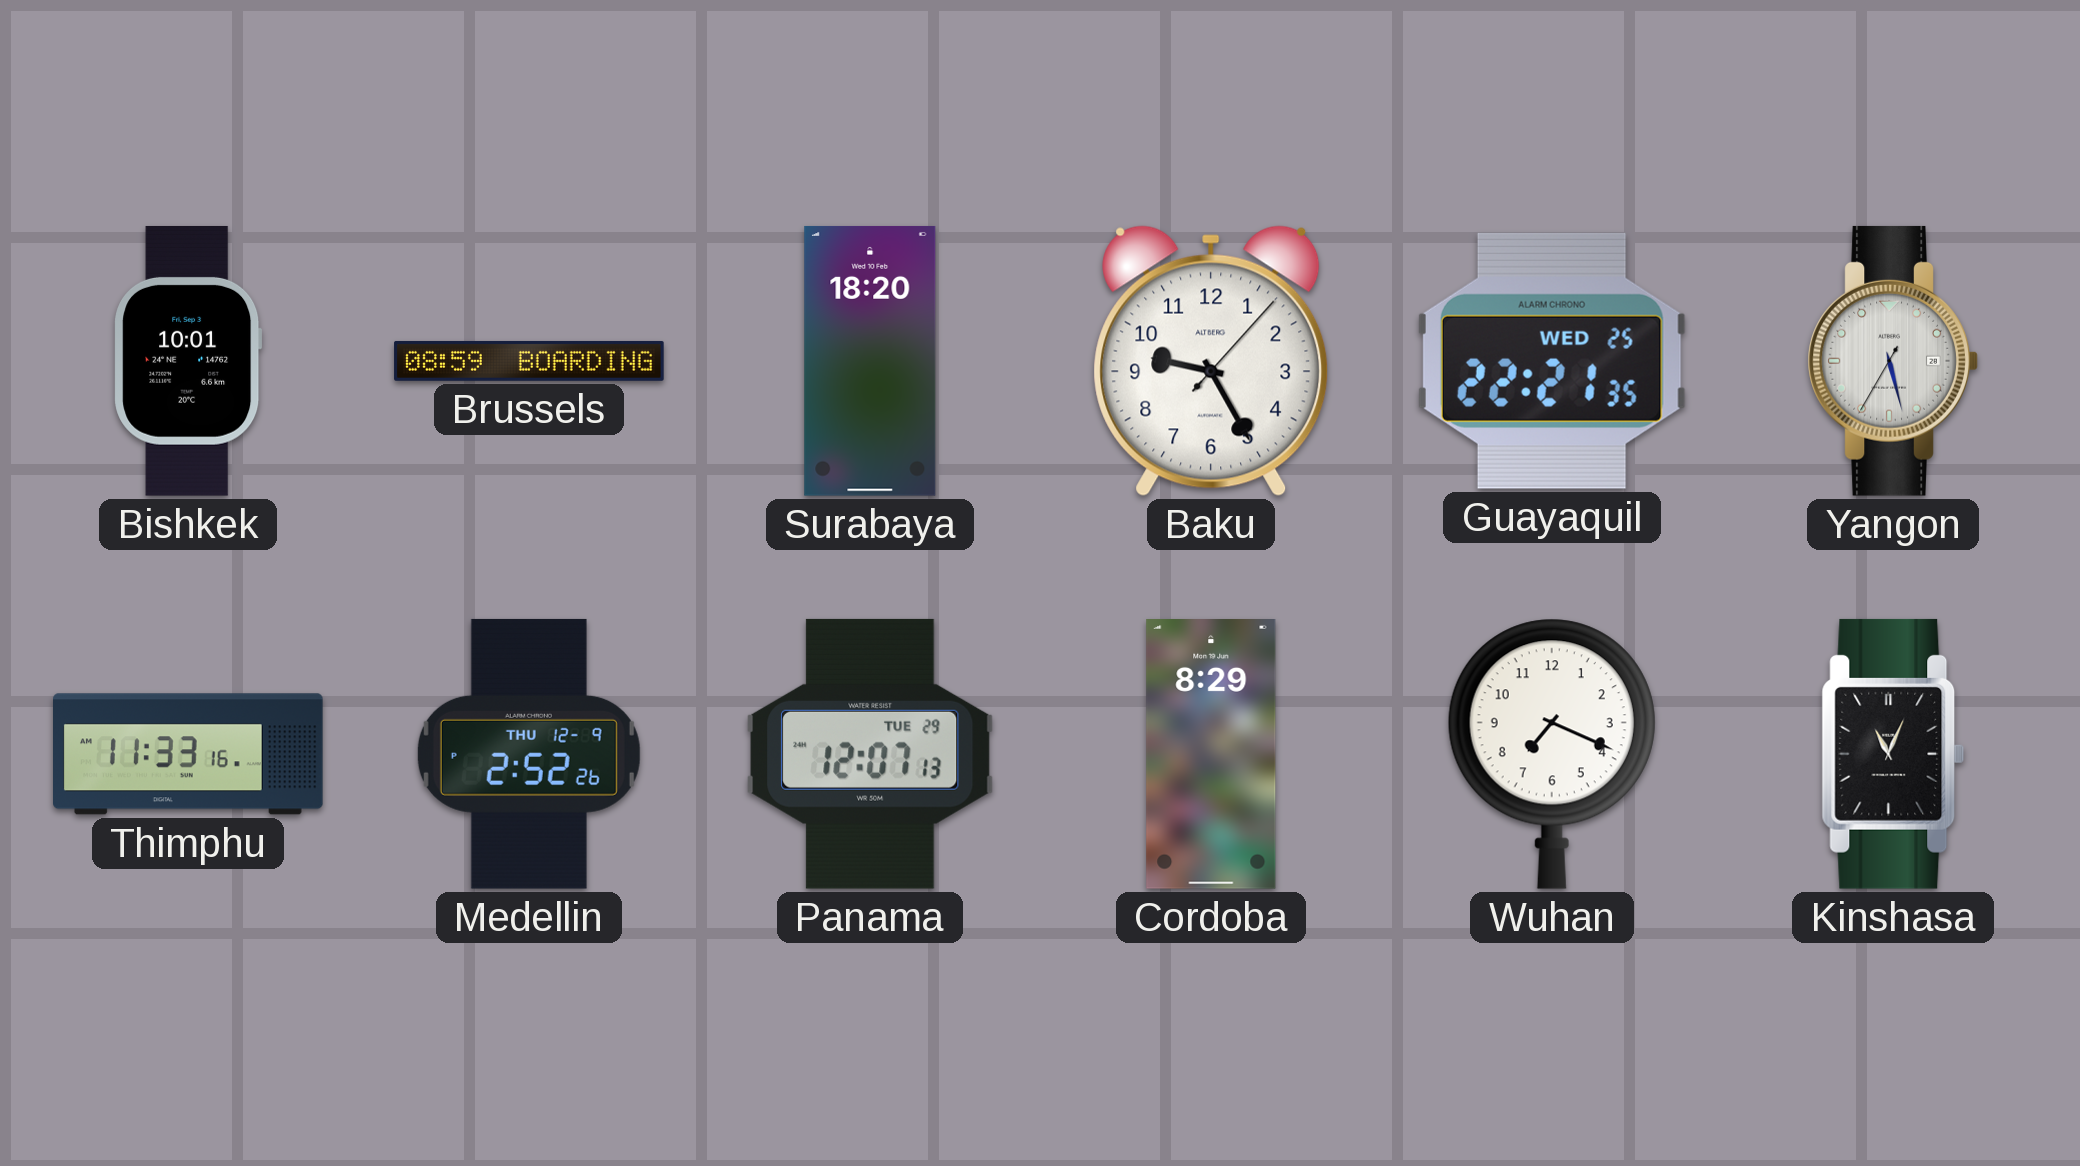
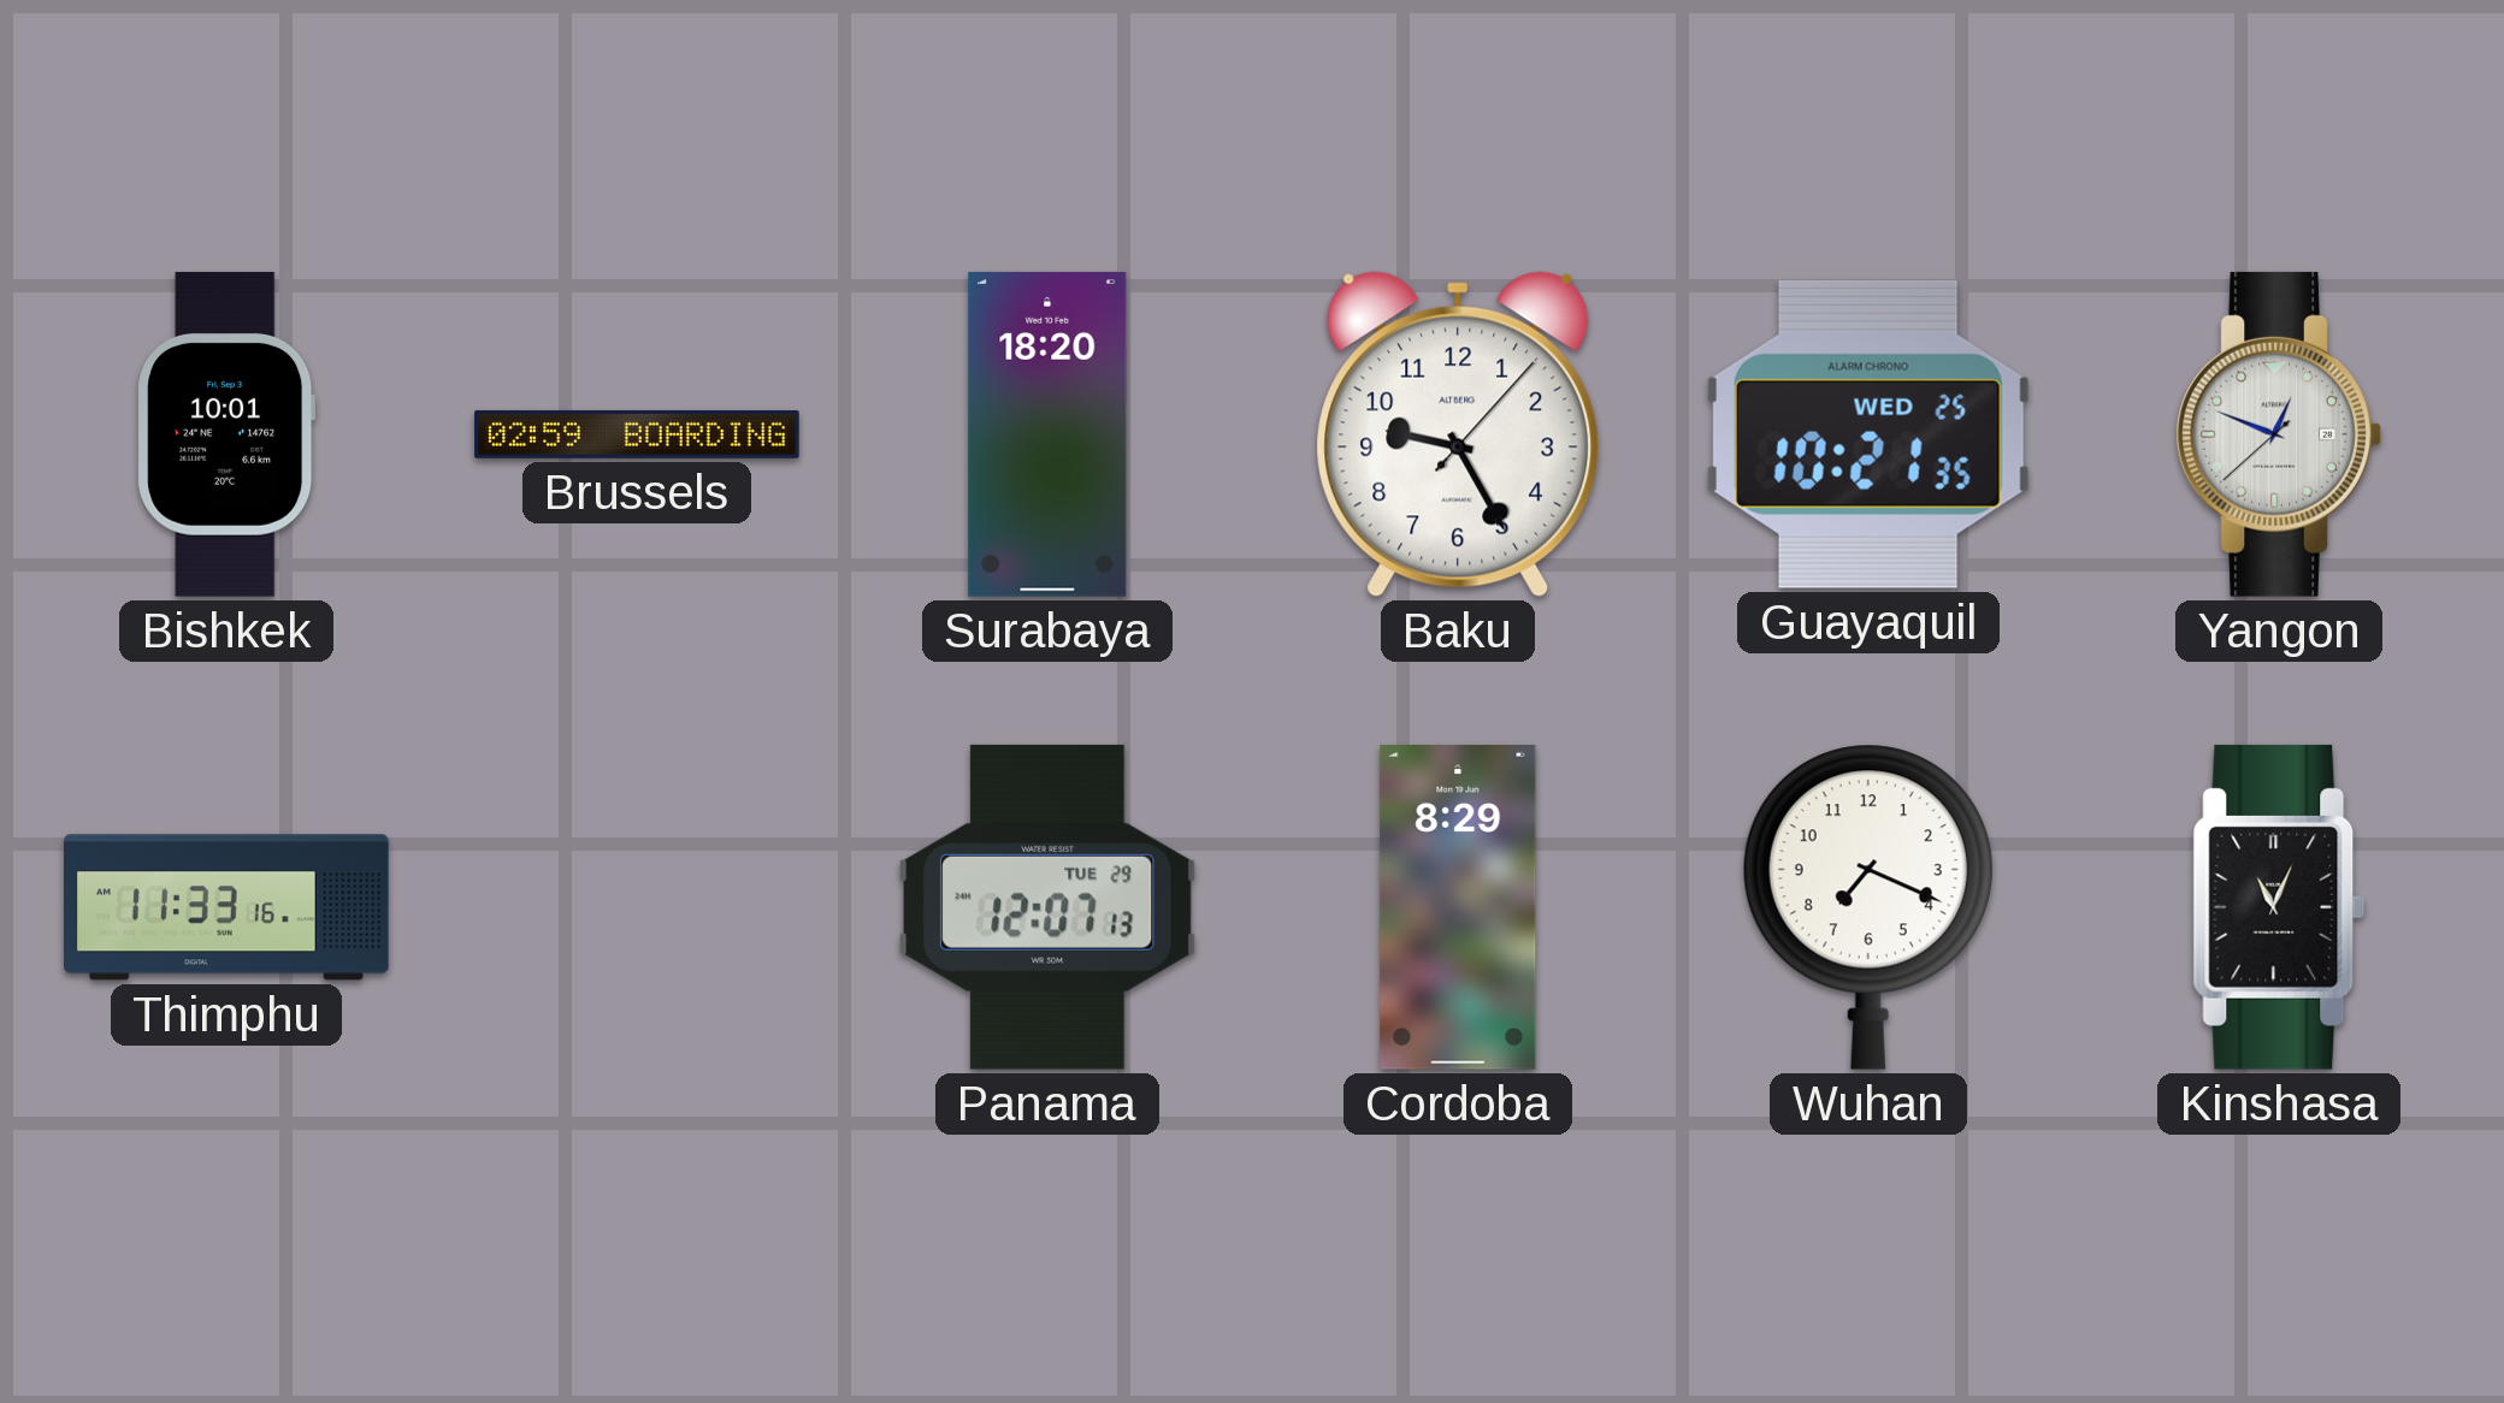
Brussels: 08:59 -> 02:59 (637, 434)
Guayaquil: 22:21 -> 10:21 (1868, 434)
Yangon: 5:27 -> 12:48 (2279, 434)
Medellin: 2:52 -> none (529, 754)
